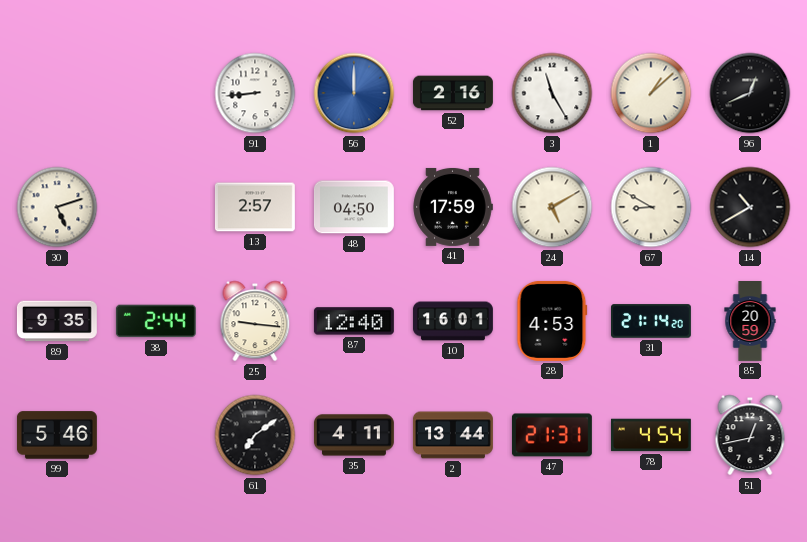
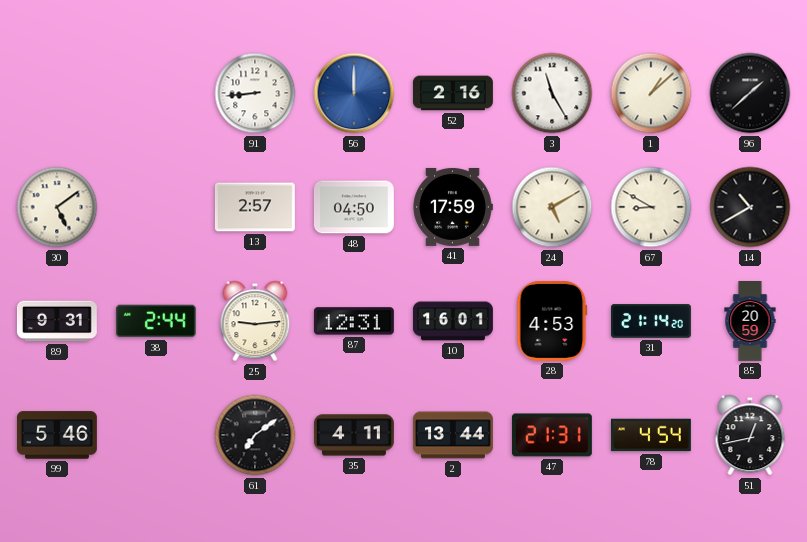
96: 12:41 -> 1:38 (750, 93)
30: 5:12 -> 5:09 (57, 207)
89: 9:35 -> 9:31 (57, 321)
25: 9:16 -> 9:14 (255, 321)
87: 12:40 -> 12:31 (354, 321)
